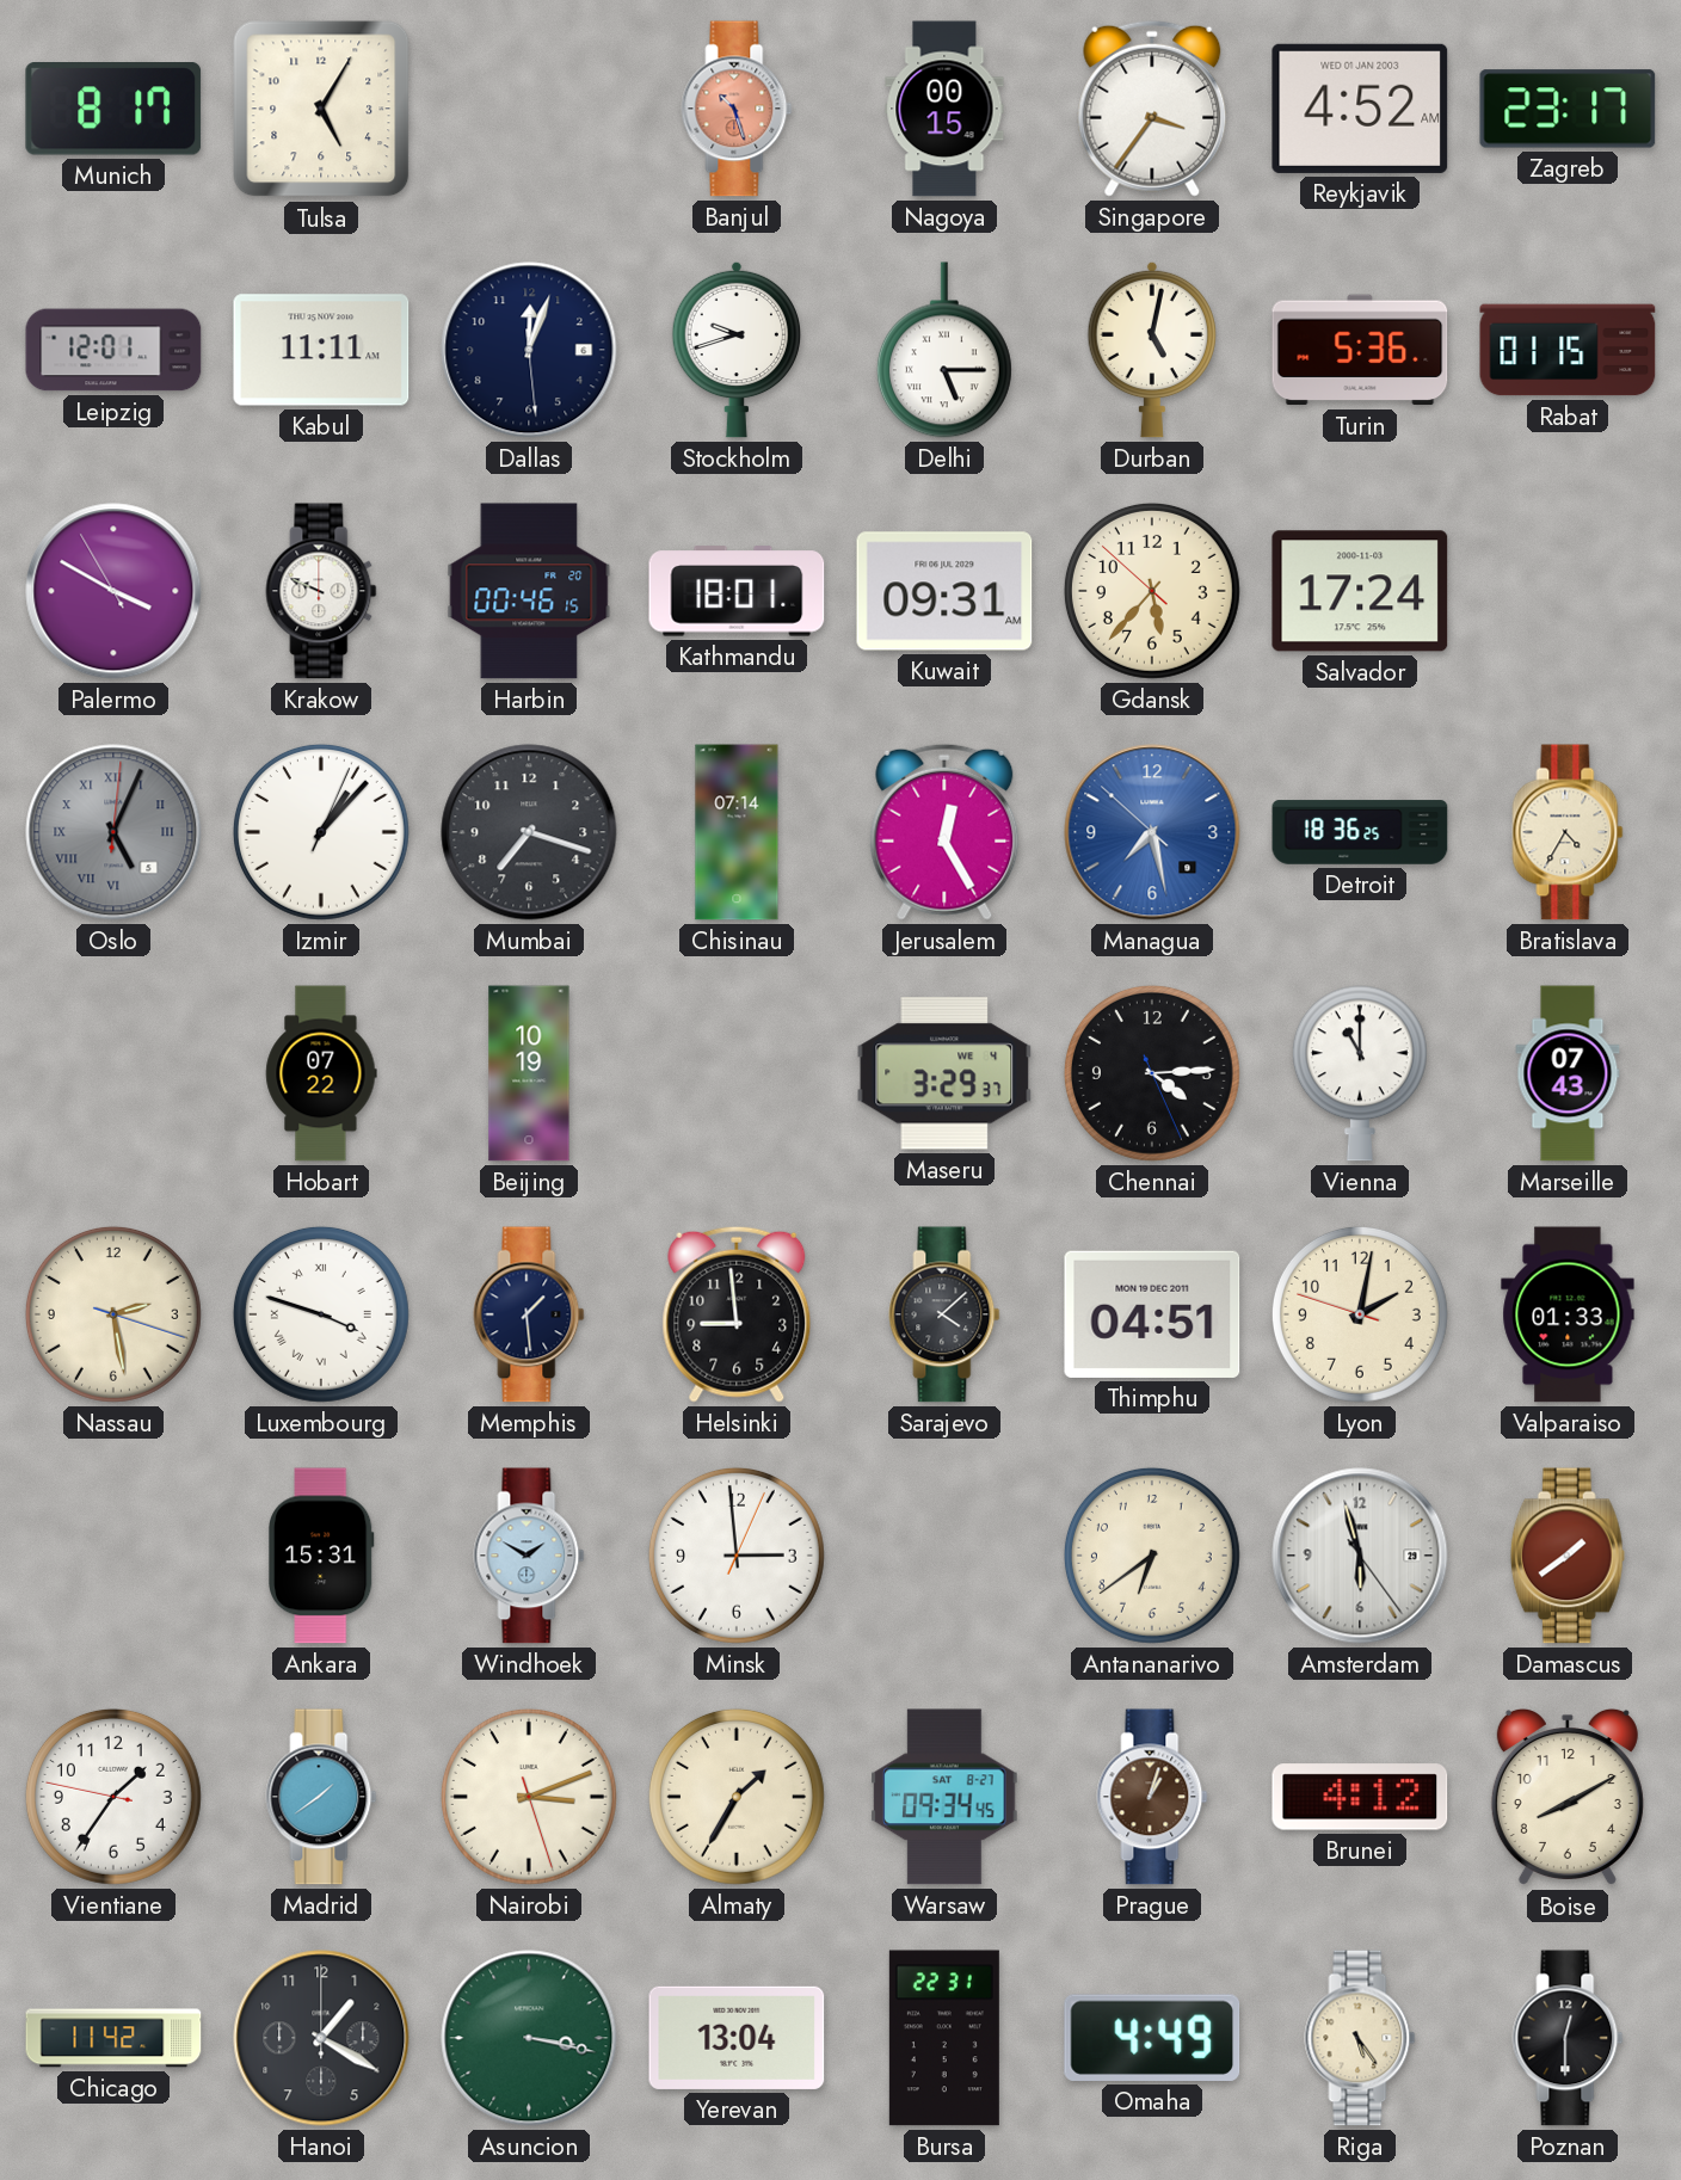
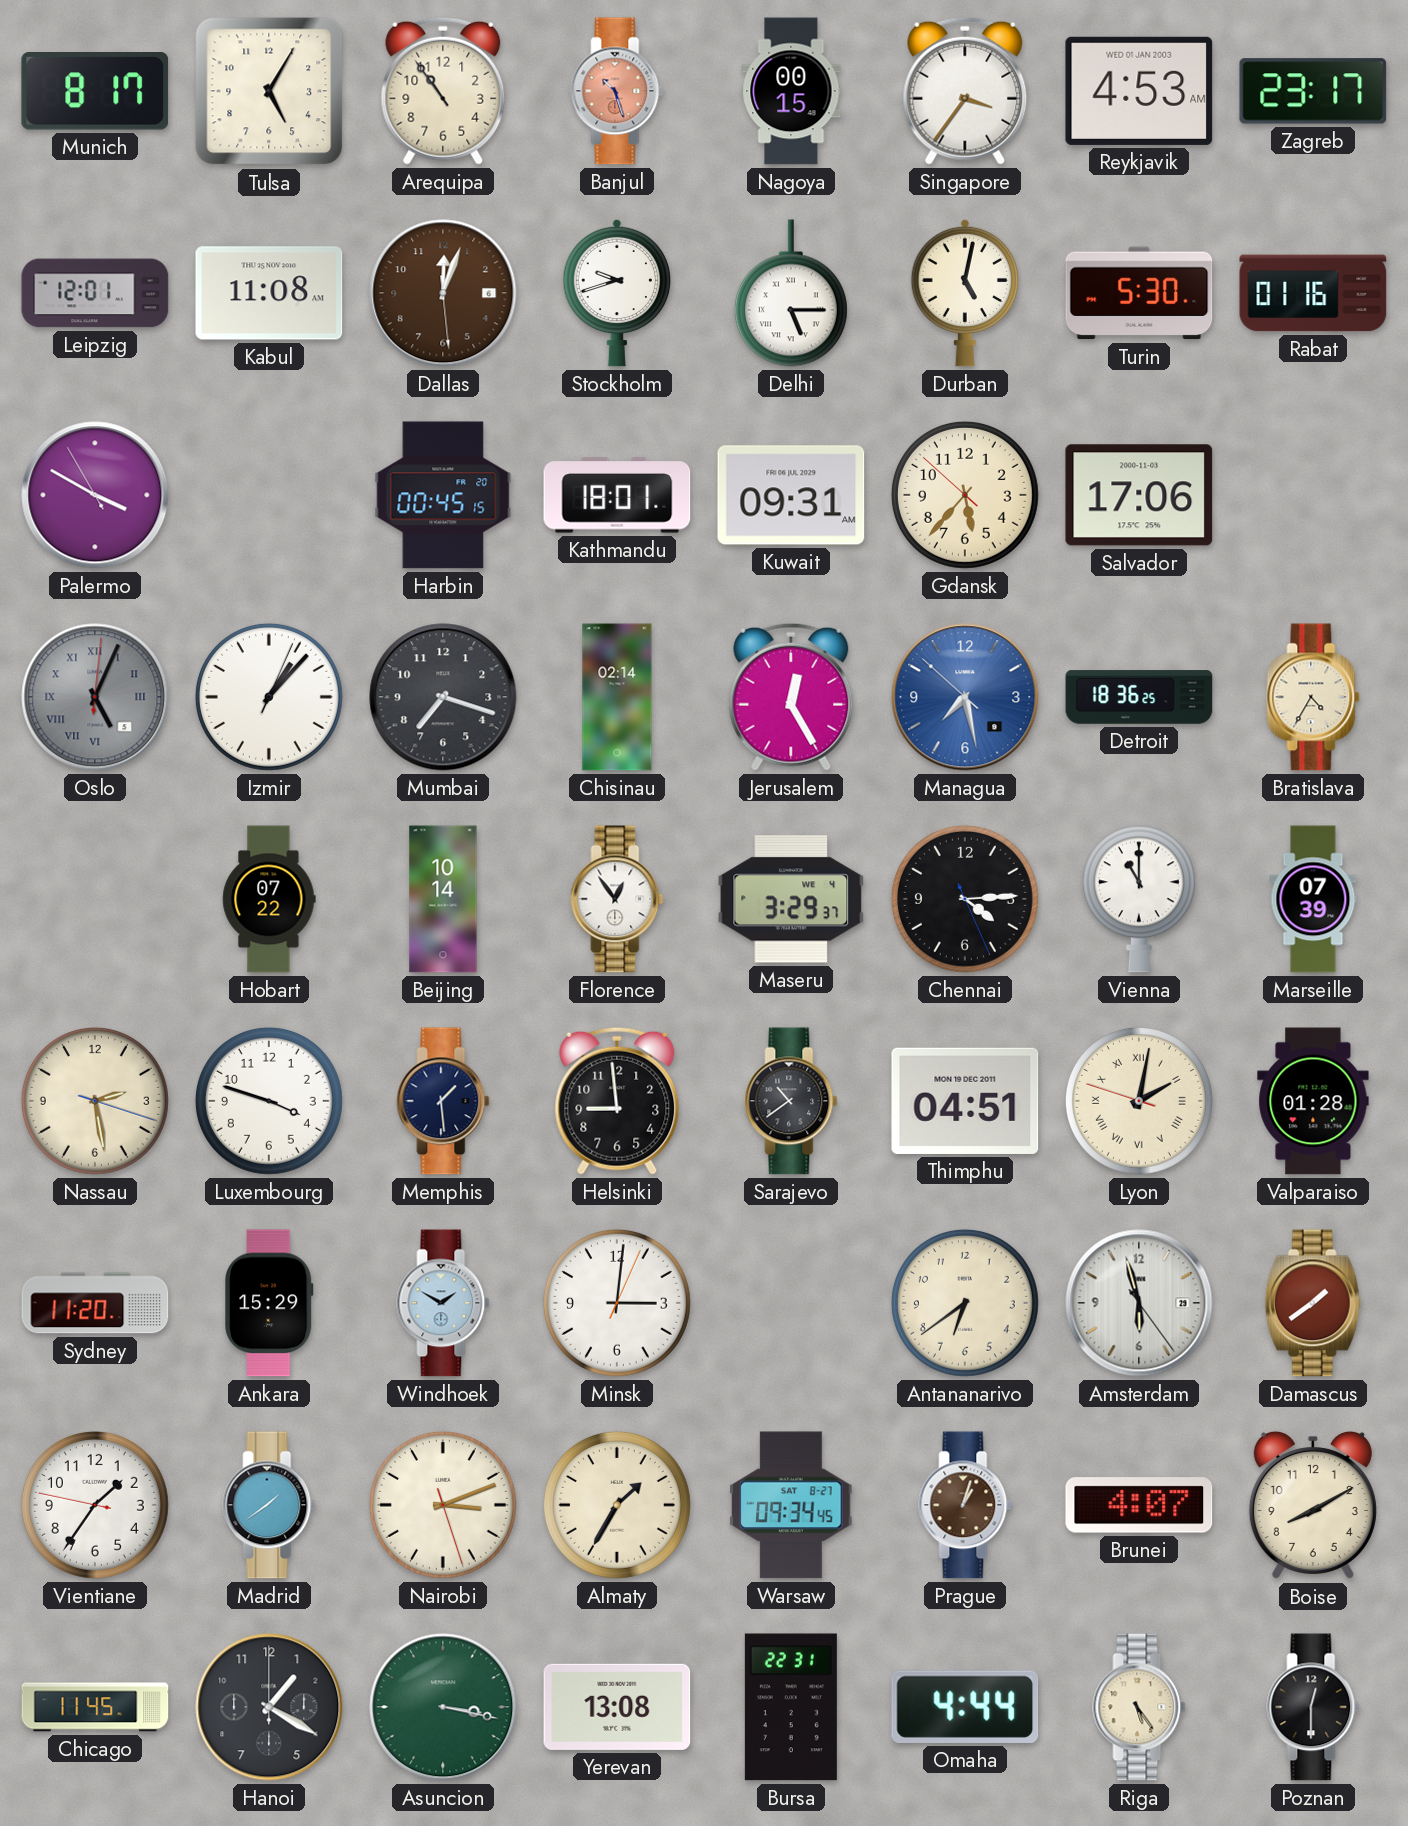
Arequipa: none -> 10:54 (443, 91)
Reykjavik: 4:52 -> 4:53 (1139, 91)
Kabul: 11:11 -> 11:08 (269, 293)
Dallas dial: navy -> brown (443, 293)
Turin: 5:36 -> 5:30 (1139, 293)
Rabat: 01:15 -> 01:16 (1313, 293)
Krakow: 9:49 -> none (321, 591)
Harbin: 00:46 -> 00:45 (443, 495)
Salvador: 17:24 -> 17:06 (1139, 495)
Chisinau: 07:14 -> 02:14 (617, 697)
Beijing: 10:19 -> 10:14 (443, 899)
Florence: none -> 12:54 (617, 899)
Marseille: 07:43 -> 07:39 (1313, 899)
Luxembourg numerals: Roman -> Arabic (269, 1101)
Sarajevo: 4:08 -> 10:39 (791, 1101)
Lyon numerals: Arabic -> Roman (1139, 1101)
Valparaiso: 01:33 -> 01:28 (1313, 1101)
Sydney: none -> 11:20 (95, 1303)
Ankara: 15:31 -> 15:29 (269, 1303)
Minsk: 2:59 -> 3:01 (617, 1303)
Brunei: 4:12 -> 4:07 (1139, 1505)
Chicago: 11:42 -> 11:45 (95, 1707)
Yerevan: 13:04 -> 13:08 (617, 1707)
Omaha: 4:49 -> 4:44 (965, 1707)
